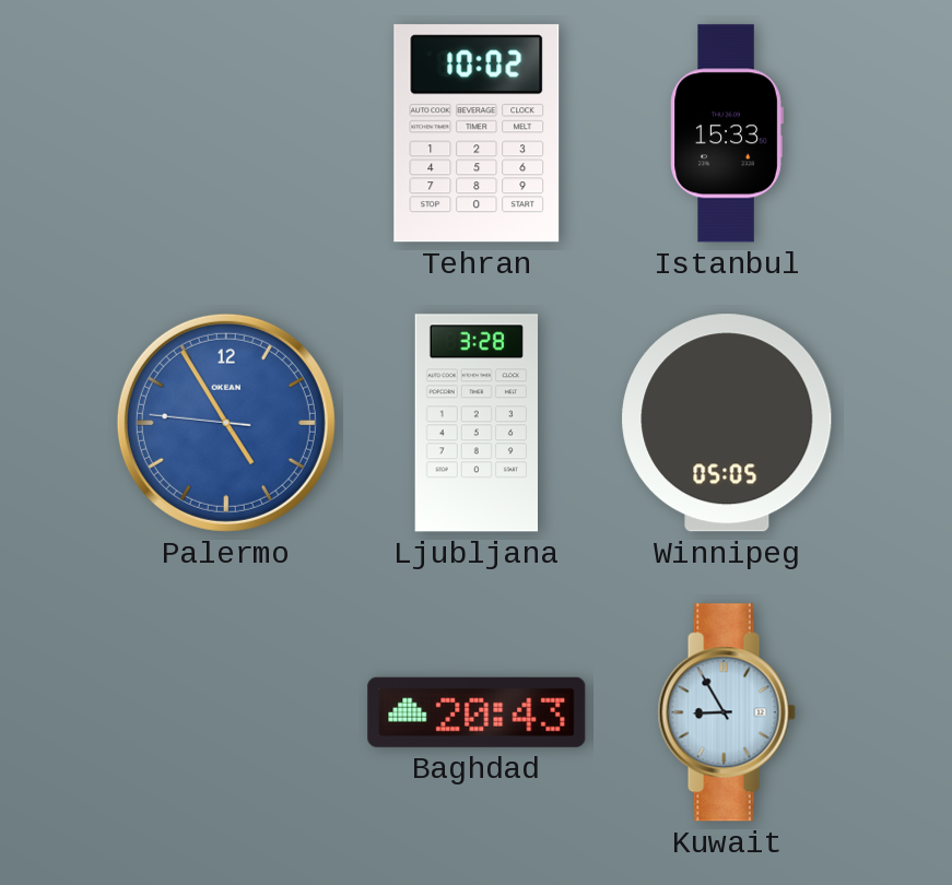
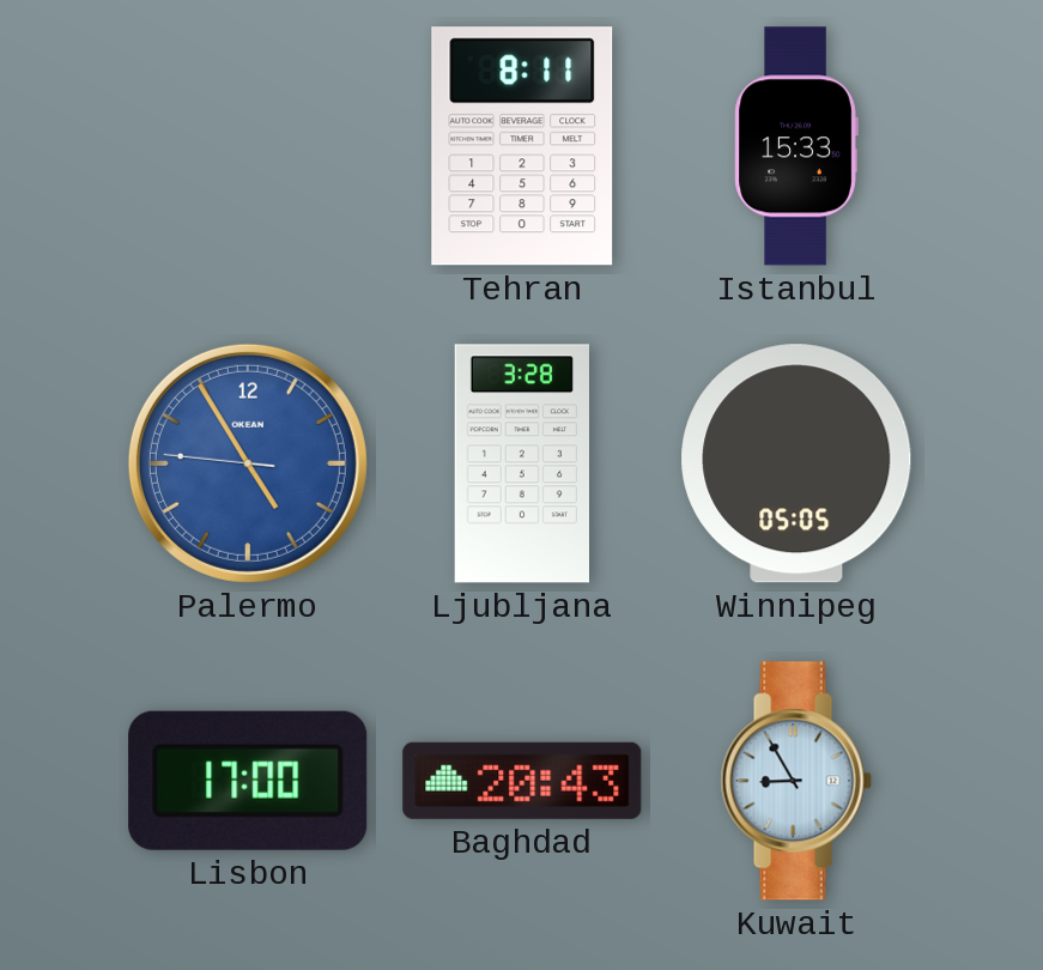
Tehran: 10:02 -> 8:11 (522, 146)
Lisbon: none -> 17:00 (248, 781)
